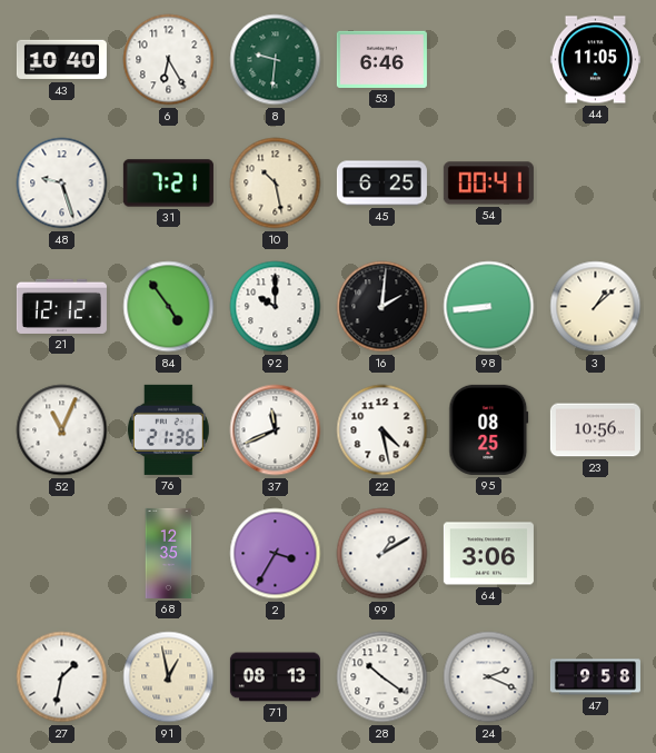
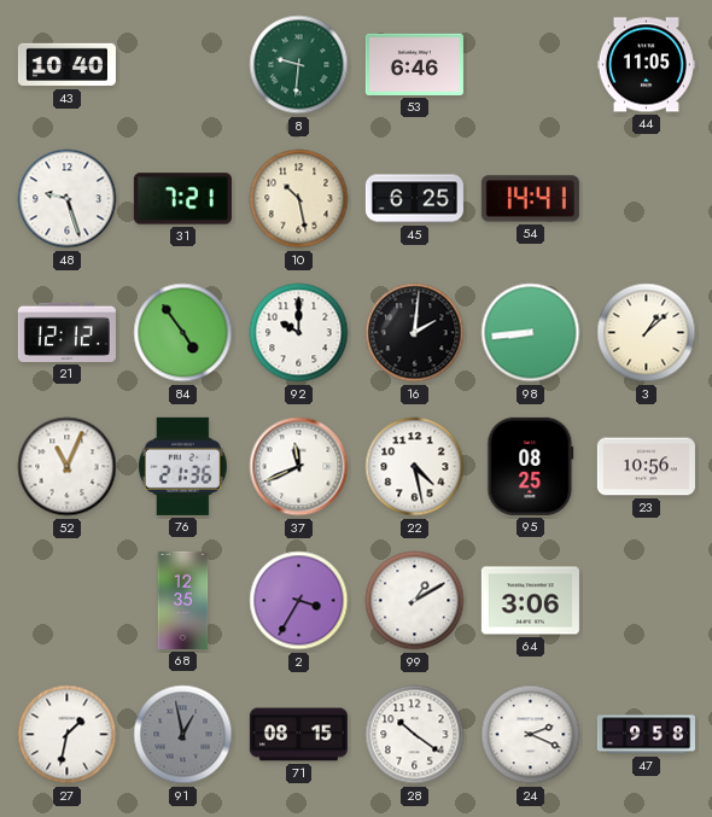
6: 6:25 -> none (169, 60)
54: 00:41 -> 14:41 (530, 199)
91 dial: cream -> grey (183, 735)
71: 08:13 -> 08:15 (298, 735)
